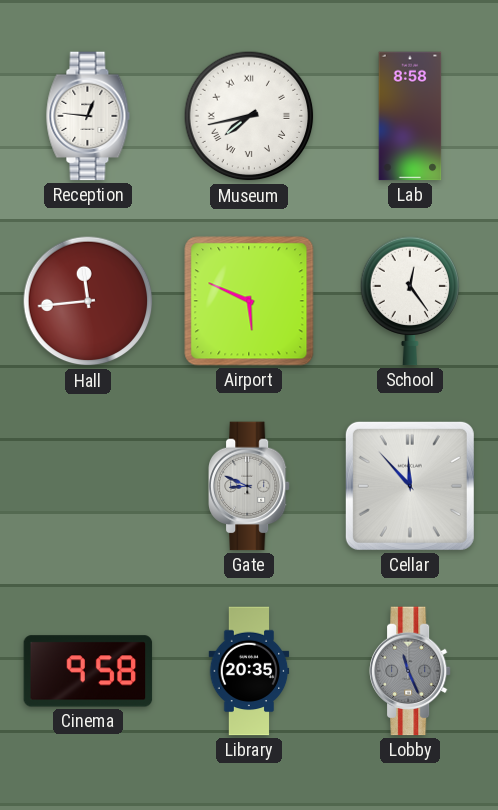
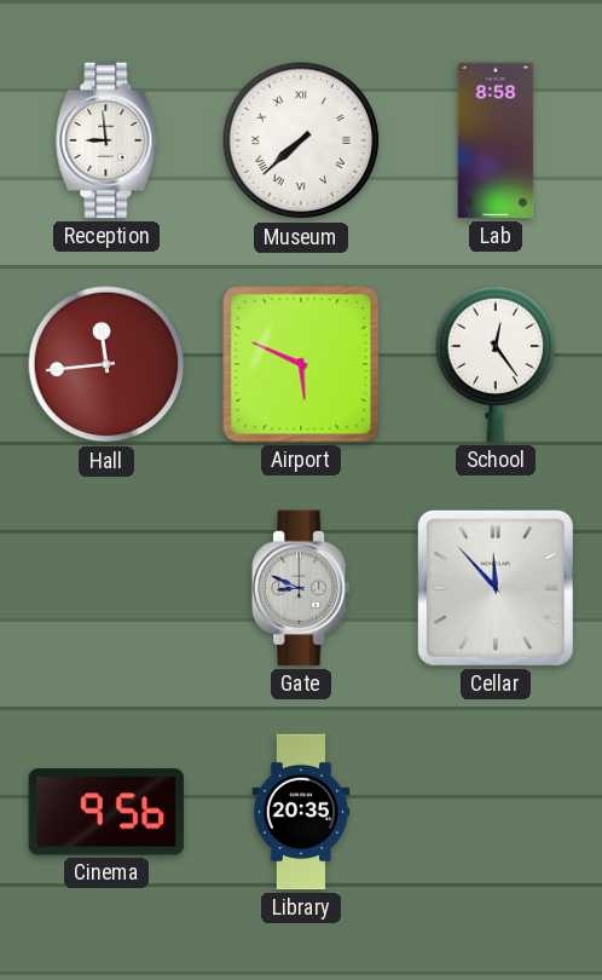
Reception: 12:46 -> 8:59 (106, 140)
Museum: 7:43 -> 7:38 (301, 140)
Cinema: 9:58 -> 9:56 (106, 812)
Lobby: 11:26 -> none (411, 671)
